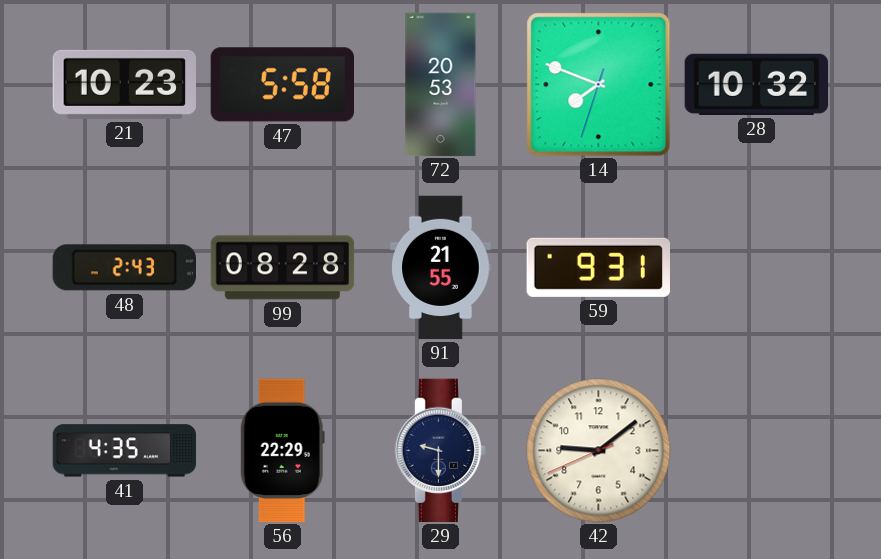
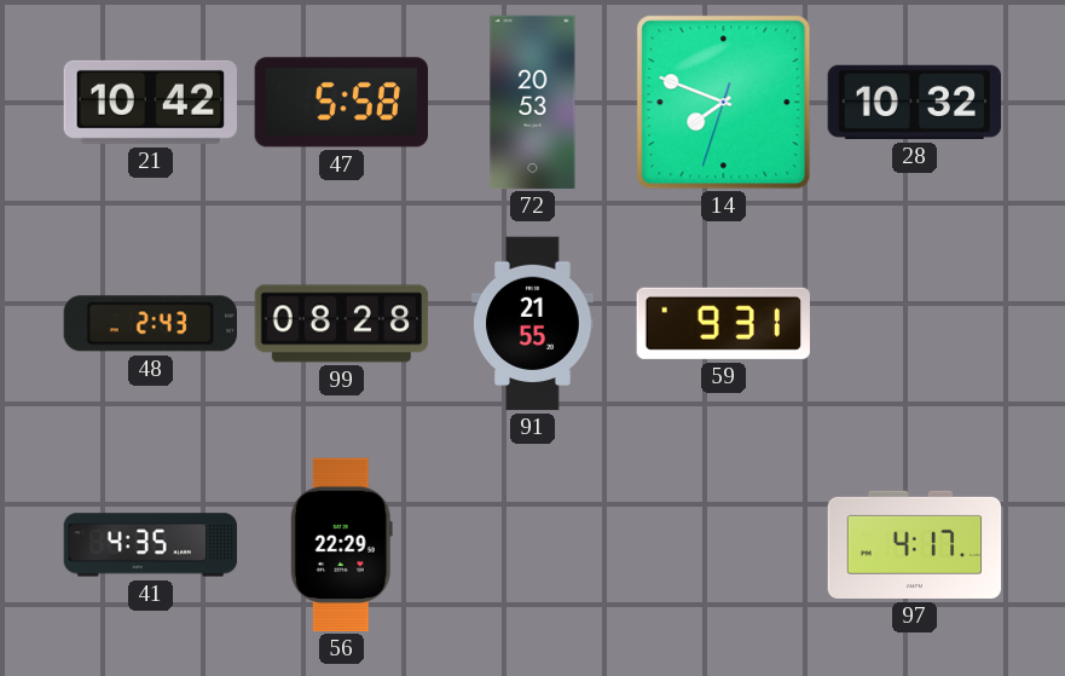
21: 10:23 -> 10:42 (150, 102)
29: 9:30 -> none (441, 451)
42: 9:08 -> none (599, 451)
97: none -> 4:17 (915, 544)
